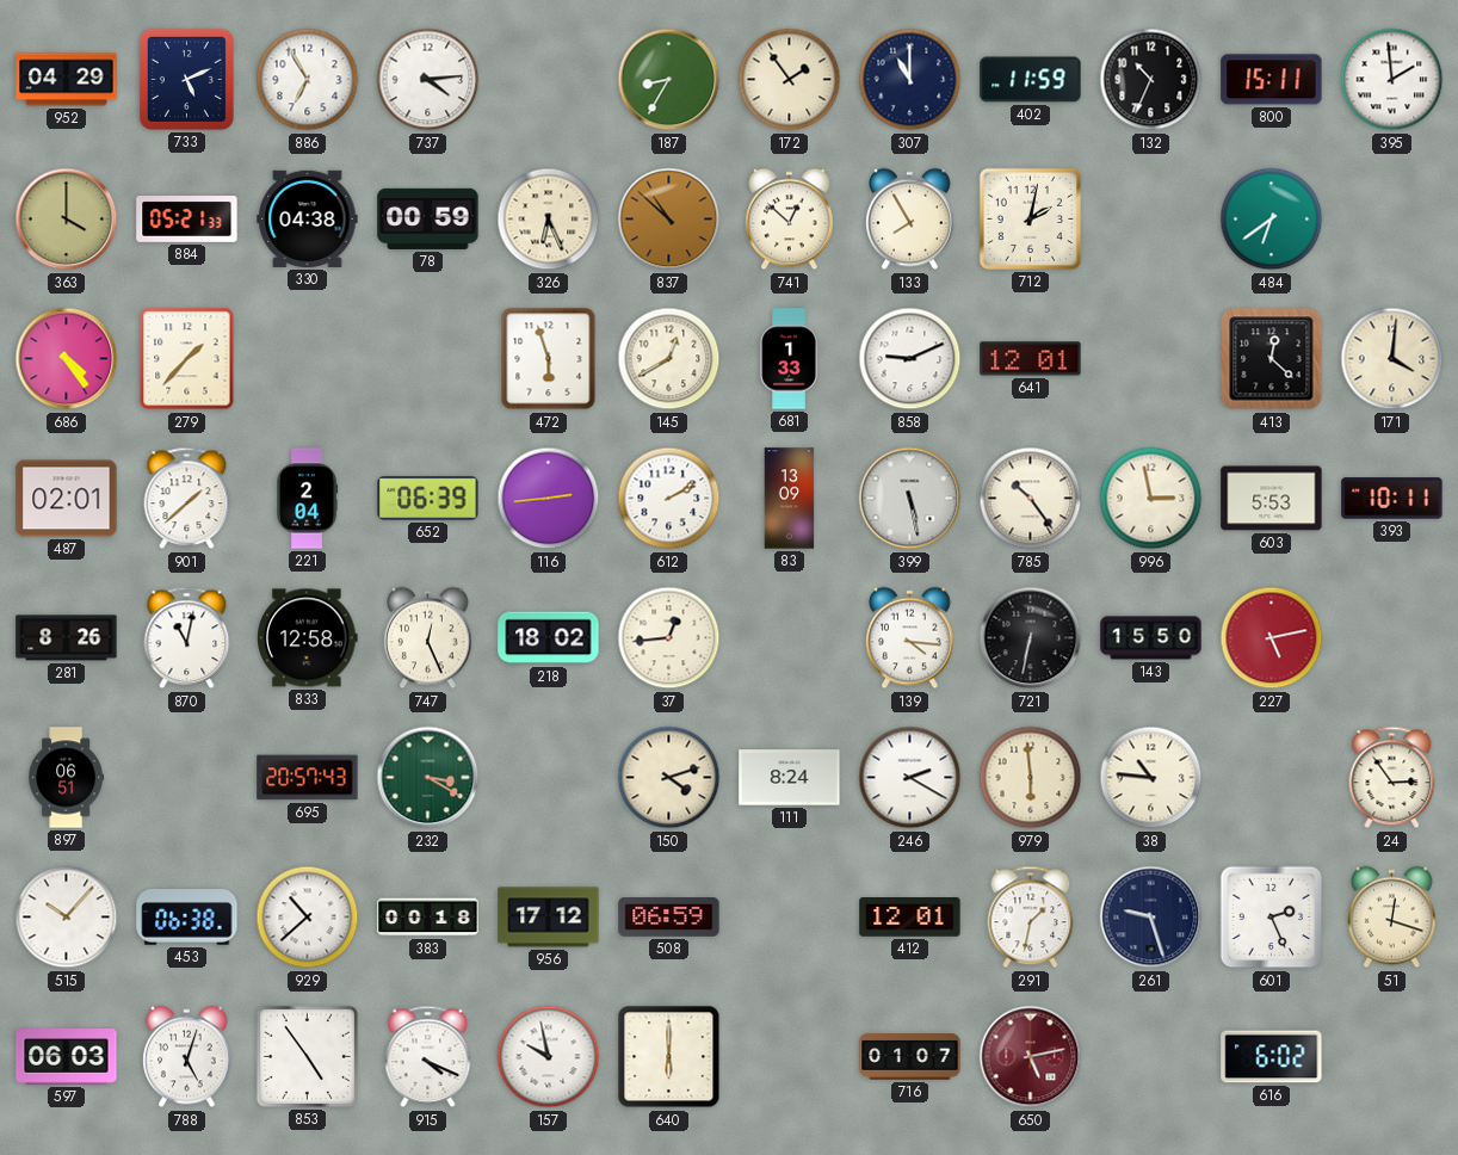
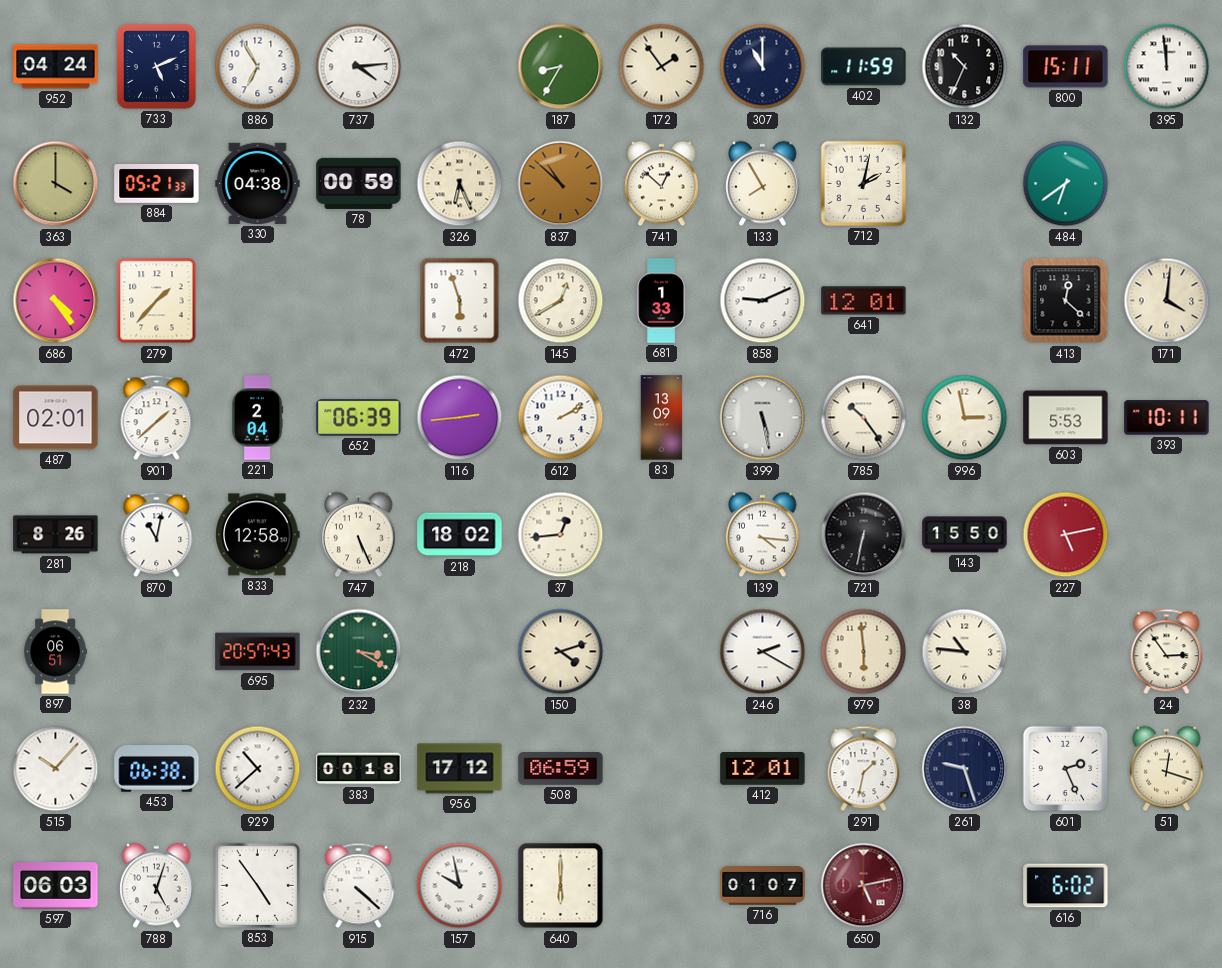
952: 04:29 -> 04:24 (56, 67)
395: 1:59 -> 11:59 (1167, 67)
747: 12:26 -> 5:26 (359, 535)
111: 8:24 -> none (790, 778)
915: 4:19 -> 4:22 (359, 886)
